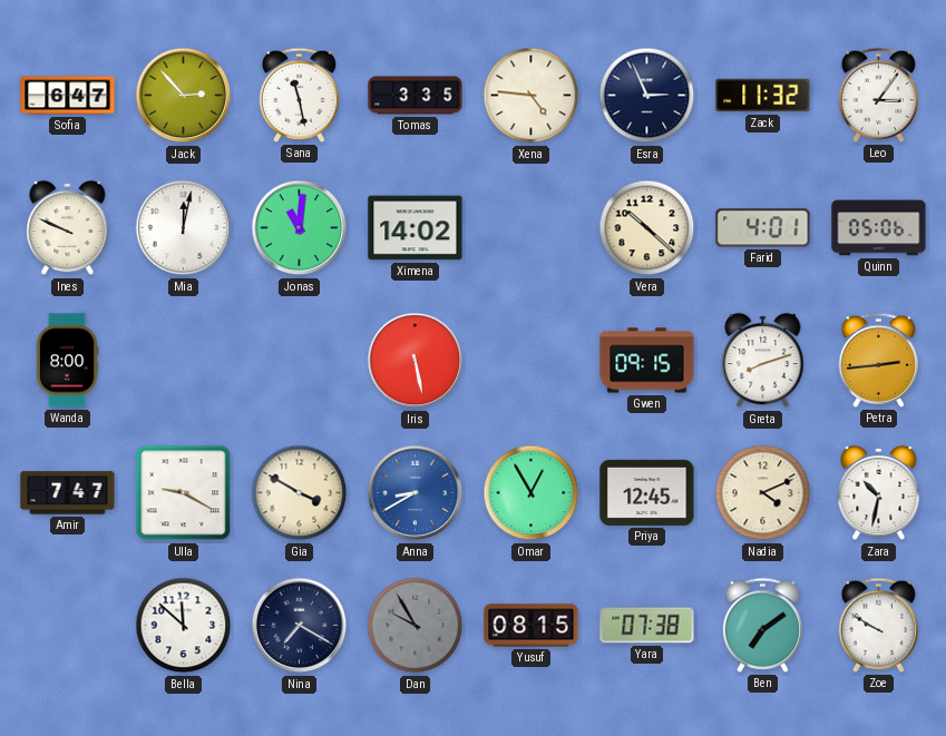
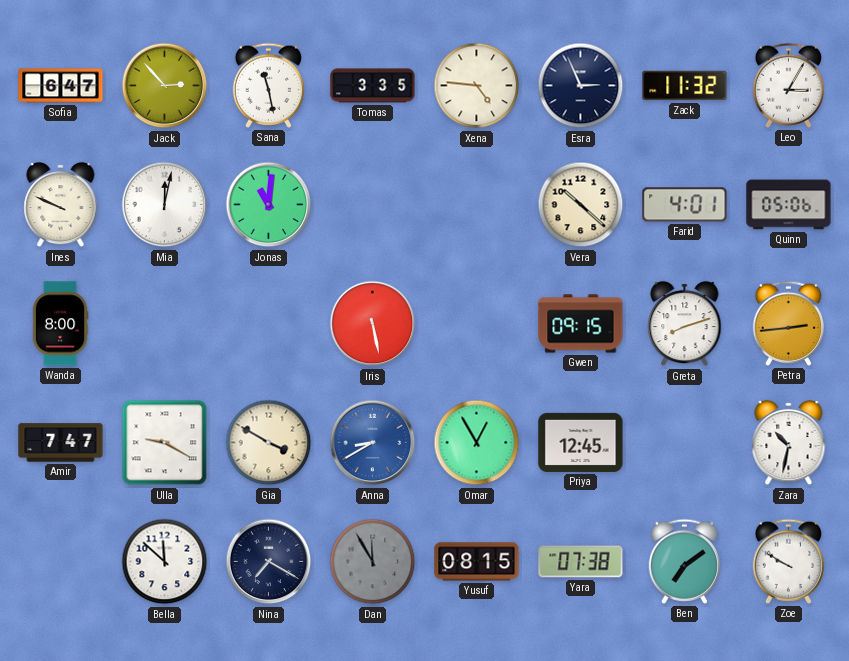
Leo: 3:06 -> 3:05 (788, 85)
Ximena: 14:02 -> none (416, 228)
Nadia: 4:11 -> none (763, 493)
Dan: 9:55 -> 11:55 (373, 562)
